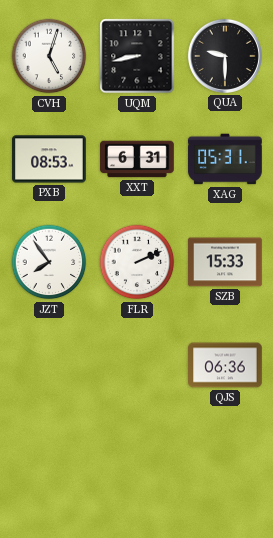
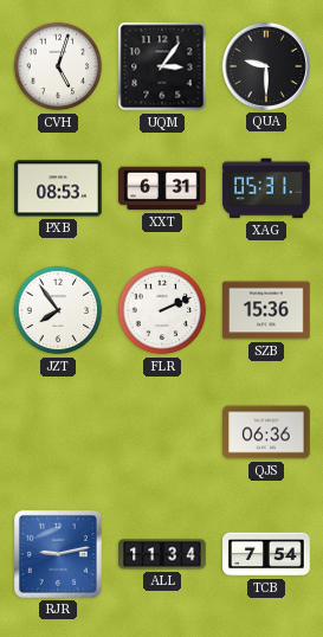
UQM: 8:43 -> 3:06 (162, 66)
SZB: 15:33 -> 15:36 (266, 310)
RJR: none -> 9:13 (58, 554)
ALL: none -> 11:34 (162, 554)
TCB: none -> 7:54 (266, 554)
